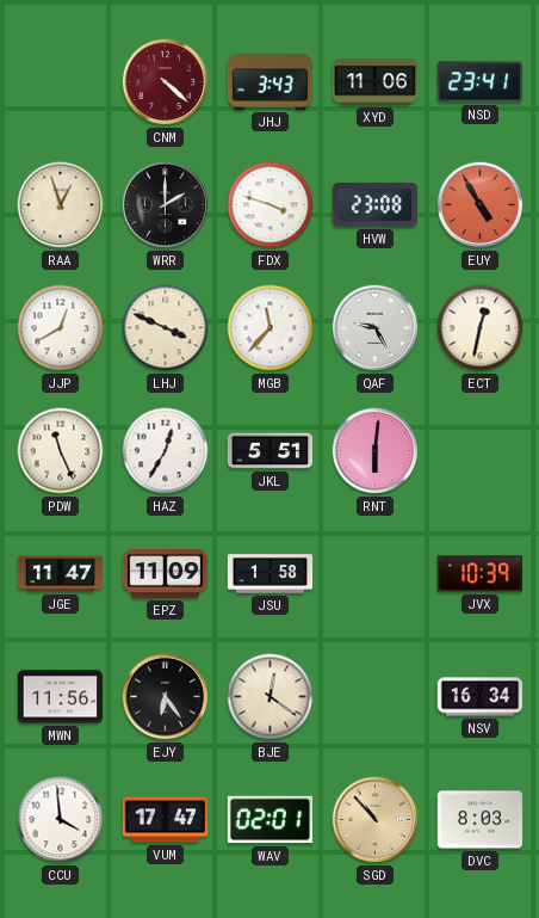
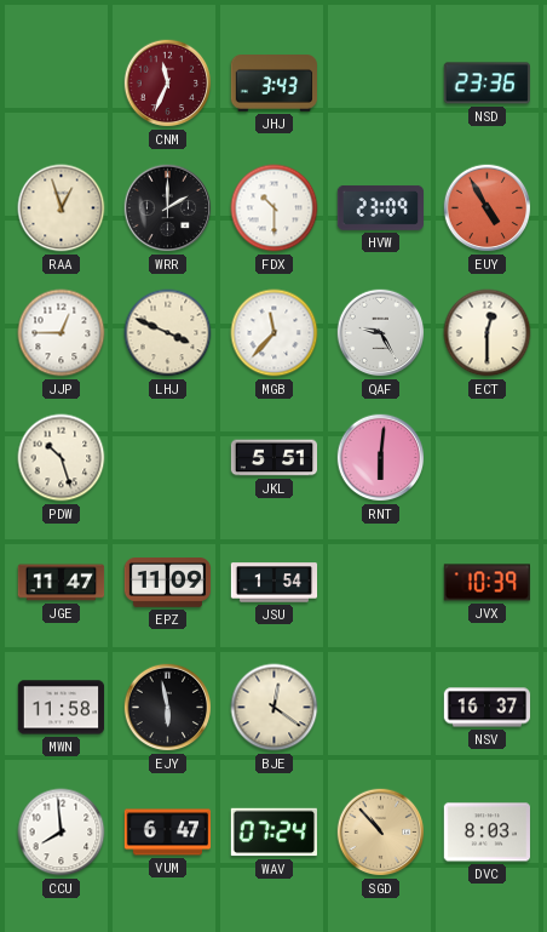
CNM: 4:22 -> 11:34 (168, 84)
XYD: 11:06 -> none (376, 82)
NSD: 23:41 -> 23:36 (486, 84)
FDX: 3:48 -> 10:30 (275, 208)
HVW: 23:08 -> 23:09 (380, 207)
JJP: 12:40 -> 12:45 (62, 333)
ECT: 12:32 -> 12:30 (488, 333)
PDW: 11:26 -> 10:27 (62, 458)
HAZ: 12:35 -> none (166, 451)
JSU: 1:58 -> 1:54 (275, 583)
MWN: 11:56 -> 11:58 (62, 708)
EJY: 6:24 -> 5:58 (168, 708)
NSV: 16:34 -> 16:37 (488, 708)
CCU: 3:59 -> 7:59 (62, 833)
VUM: 17:47 -> 6:47 (168, 833)
WAV: 02:01 -> 07:24 (275, 833)
